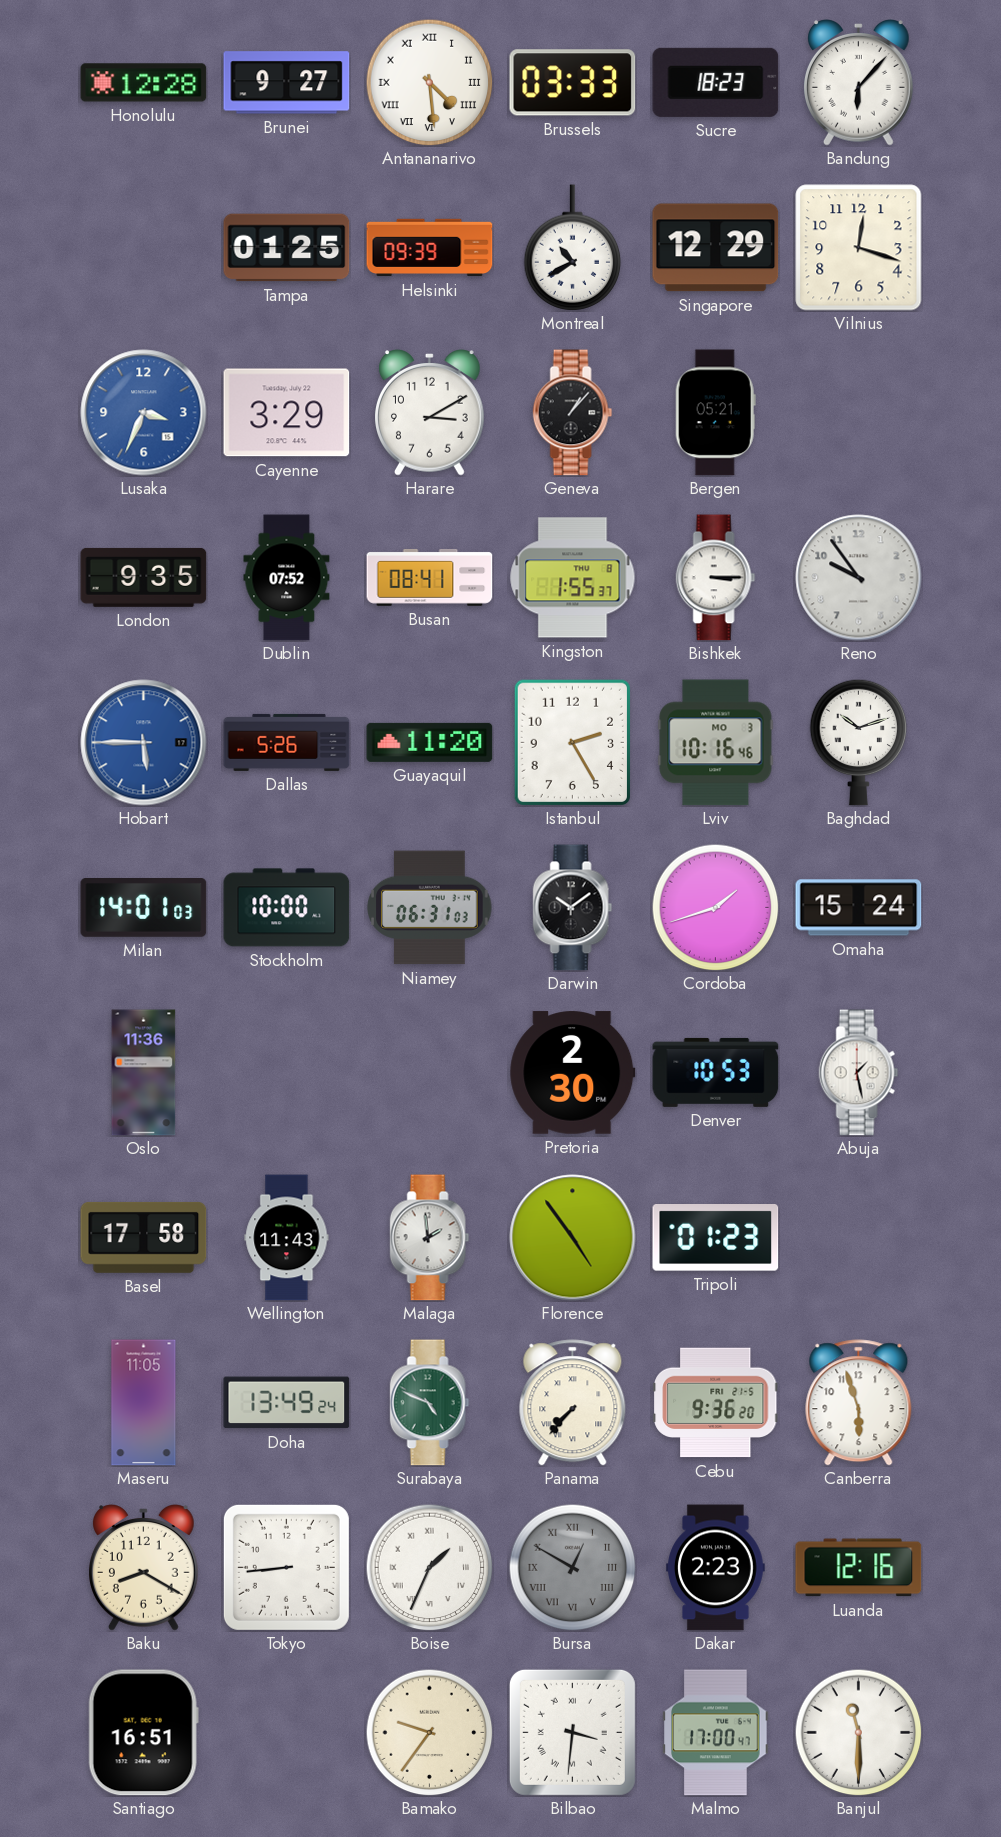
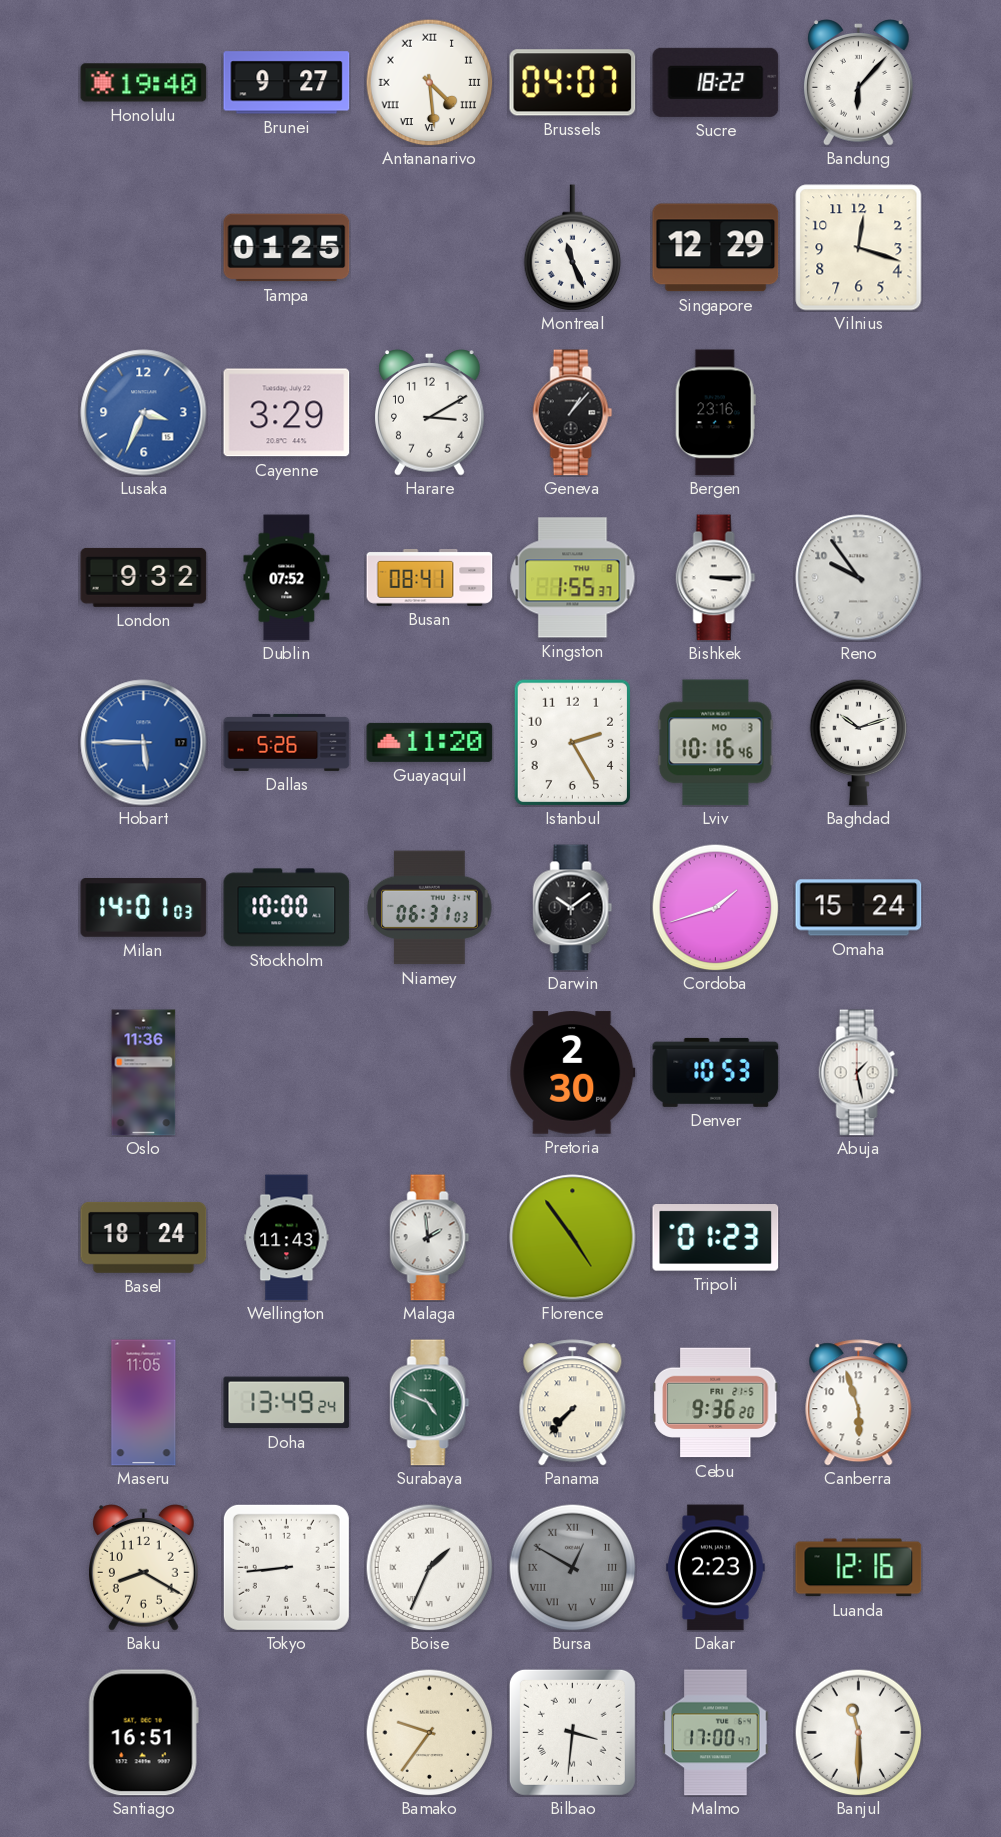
Honolulu: 12:28 -> 19:40 (144, 83)
Brussels: 03:33 -> 04:07 (573, 83)
Sucre: 18:23 -> 18:22 (716, 82)
Helsinki: 09:39 -> none (430, 248)
Montreal: 10:40 -> 11:26 (573, 247)
Bergen: 05:21 -> 23:16 (715, 413)
London: 9:35 -> 9:32 (144, 577)
Basel: 17:58 -> 18:24 (144, 1237)
